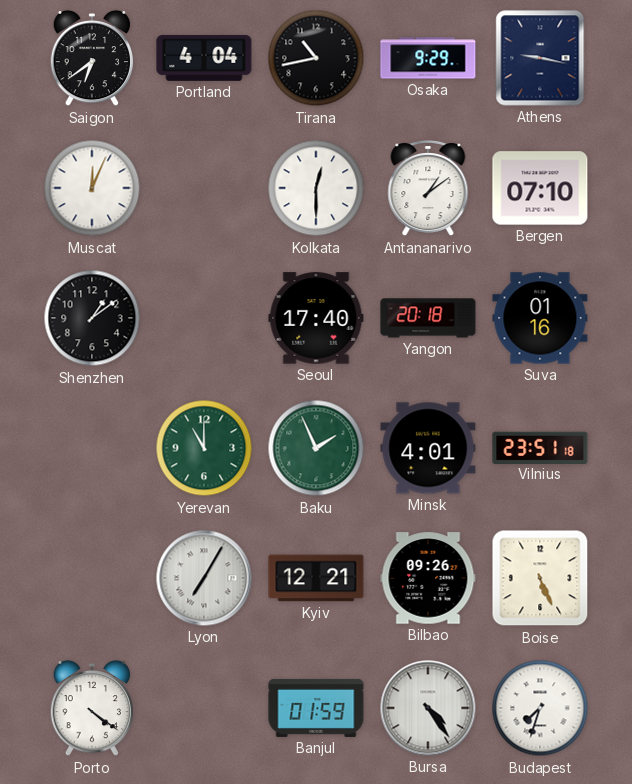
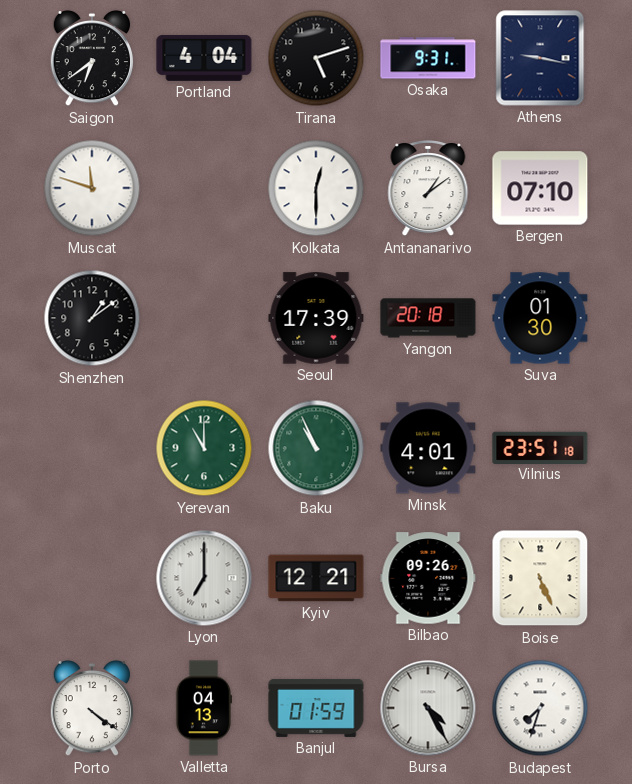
Tirana: 10:43 -> 5:12 (316, 58)
Osaka: 9:29 -> 9:31 (428, 58)
Muscat: 12:04 -> 11:48 (92, 188)
Seoul: 17:40 -> 17:39 (316, 318)
Suva: 01:16 -> 01:30 (540, 318)
Baku: 1:56 -> 10:56 (316, 448)
Lyon: 7:05 -> 7:00 (204, 578)
Valletta: none -> 04:13 (204, 708)
Bursa: 4:24 -> 4:25 (428, 708)
